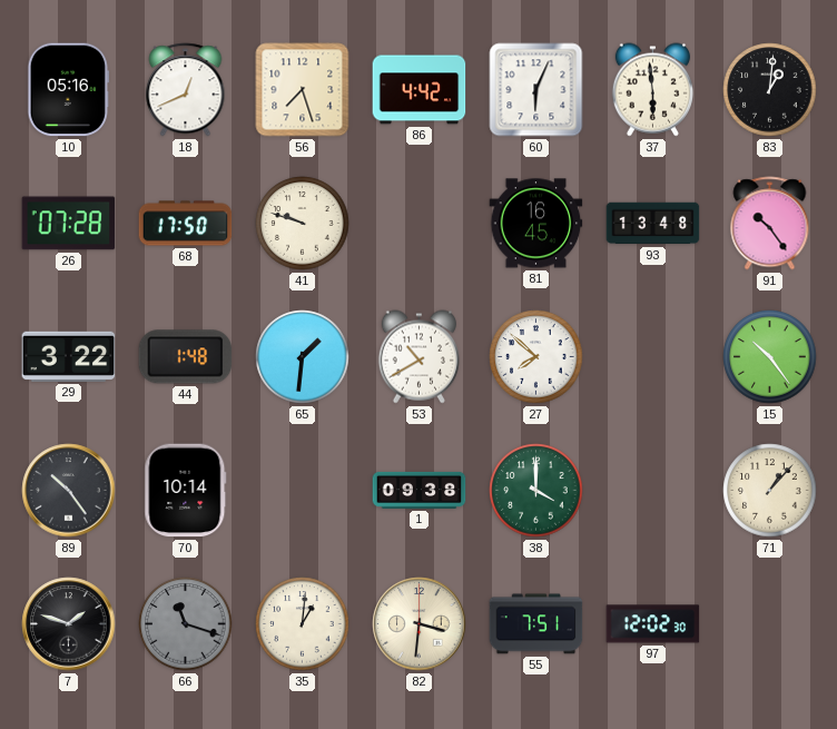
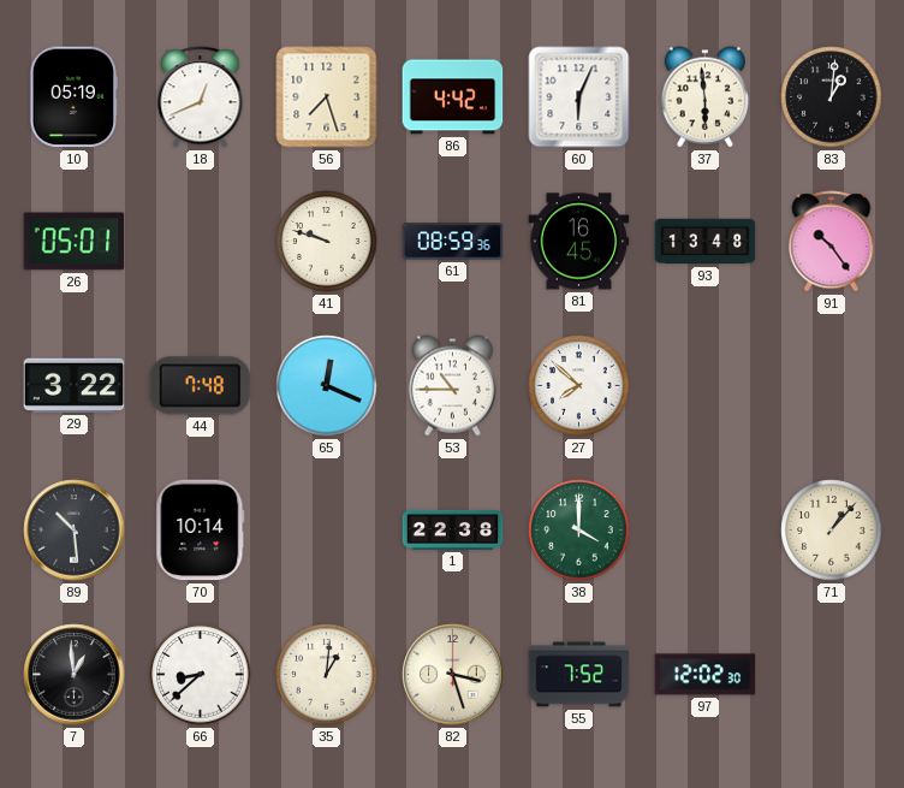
10: 05:16 -> 05:19 (73, 97)
26: 07:28 -> 05:01 (75, 242)
68: 17:50 -> none (186, 224)
61: none -> 08:59 (453, 242)
44: 1:48 -> 7:48 (201, 386)
65: 1:31 -> 12:19 (327, 386)
53: 10:40 -> 10:45 (452, 386)
15: 10:24 -> none (770, 357)
89: 10:24 -> 10:29 (75, 531)
1: 09:38 -> 22:38 (453, 529)
7: 1:48 -> 12:59 (75, 675)
66: 11:18 -> 8:38 (201, 675)
66 dial: grey -> white (201, 675)
82: 3:31 -> 3:27 (453, 675)
55: 7:51 -> 7:52 (579, 675)
